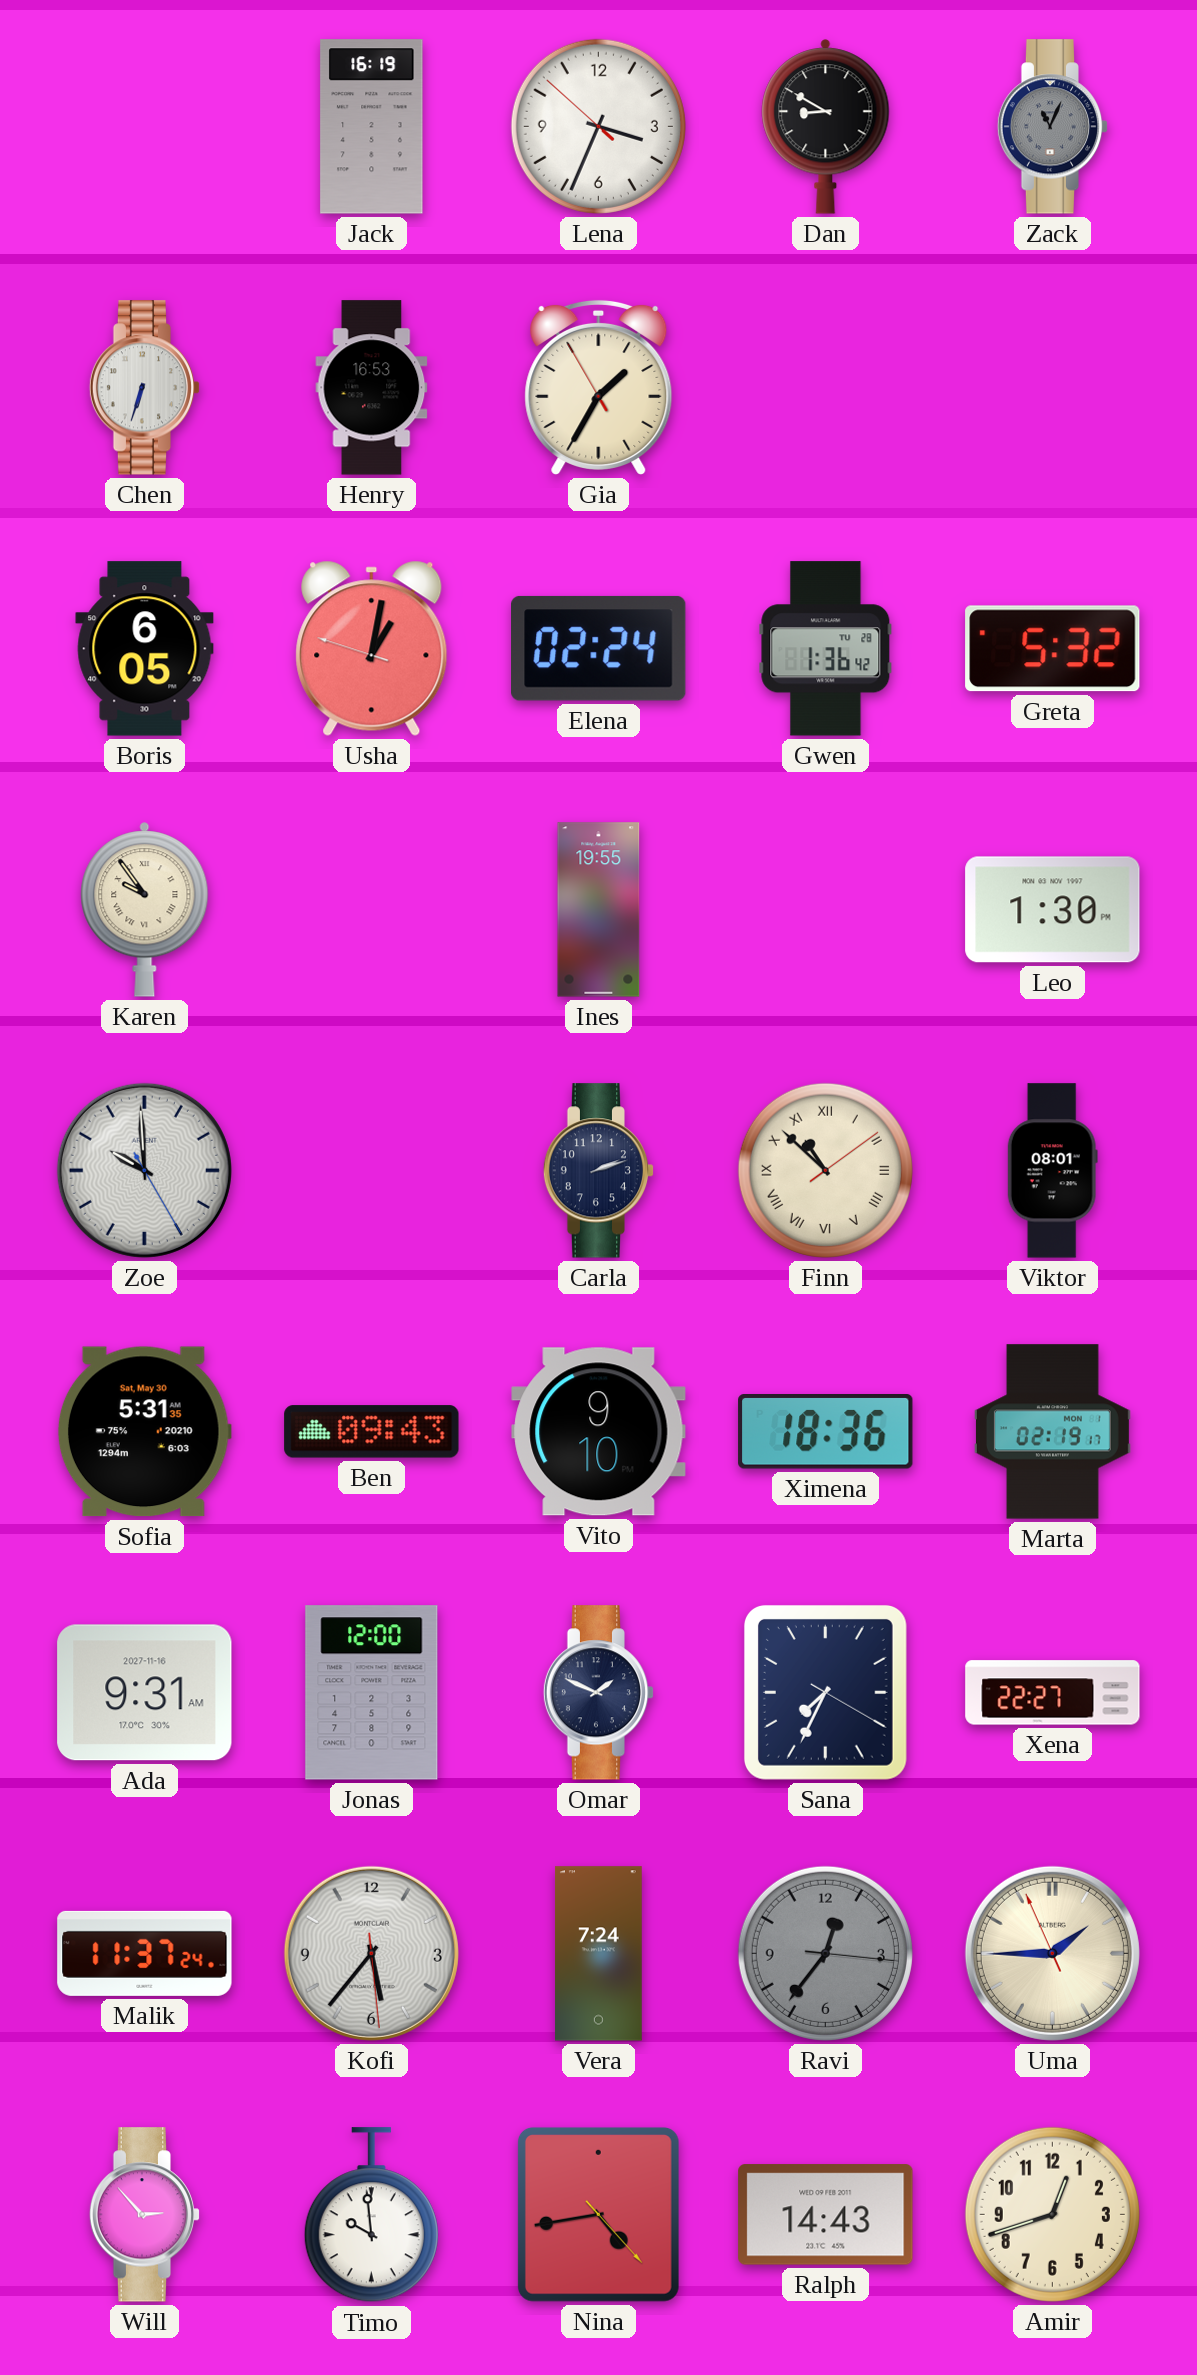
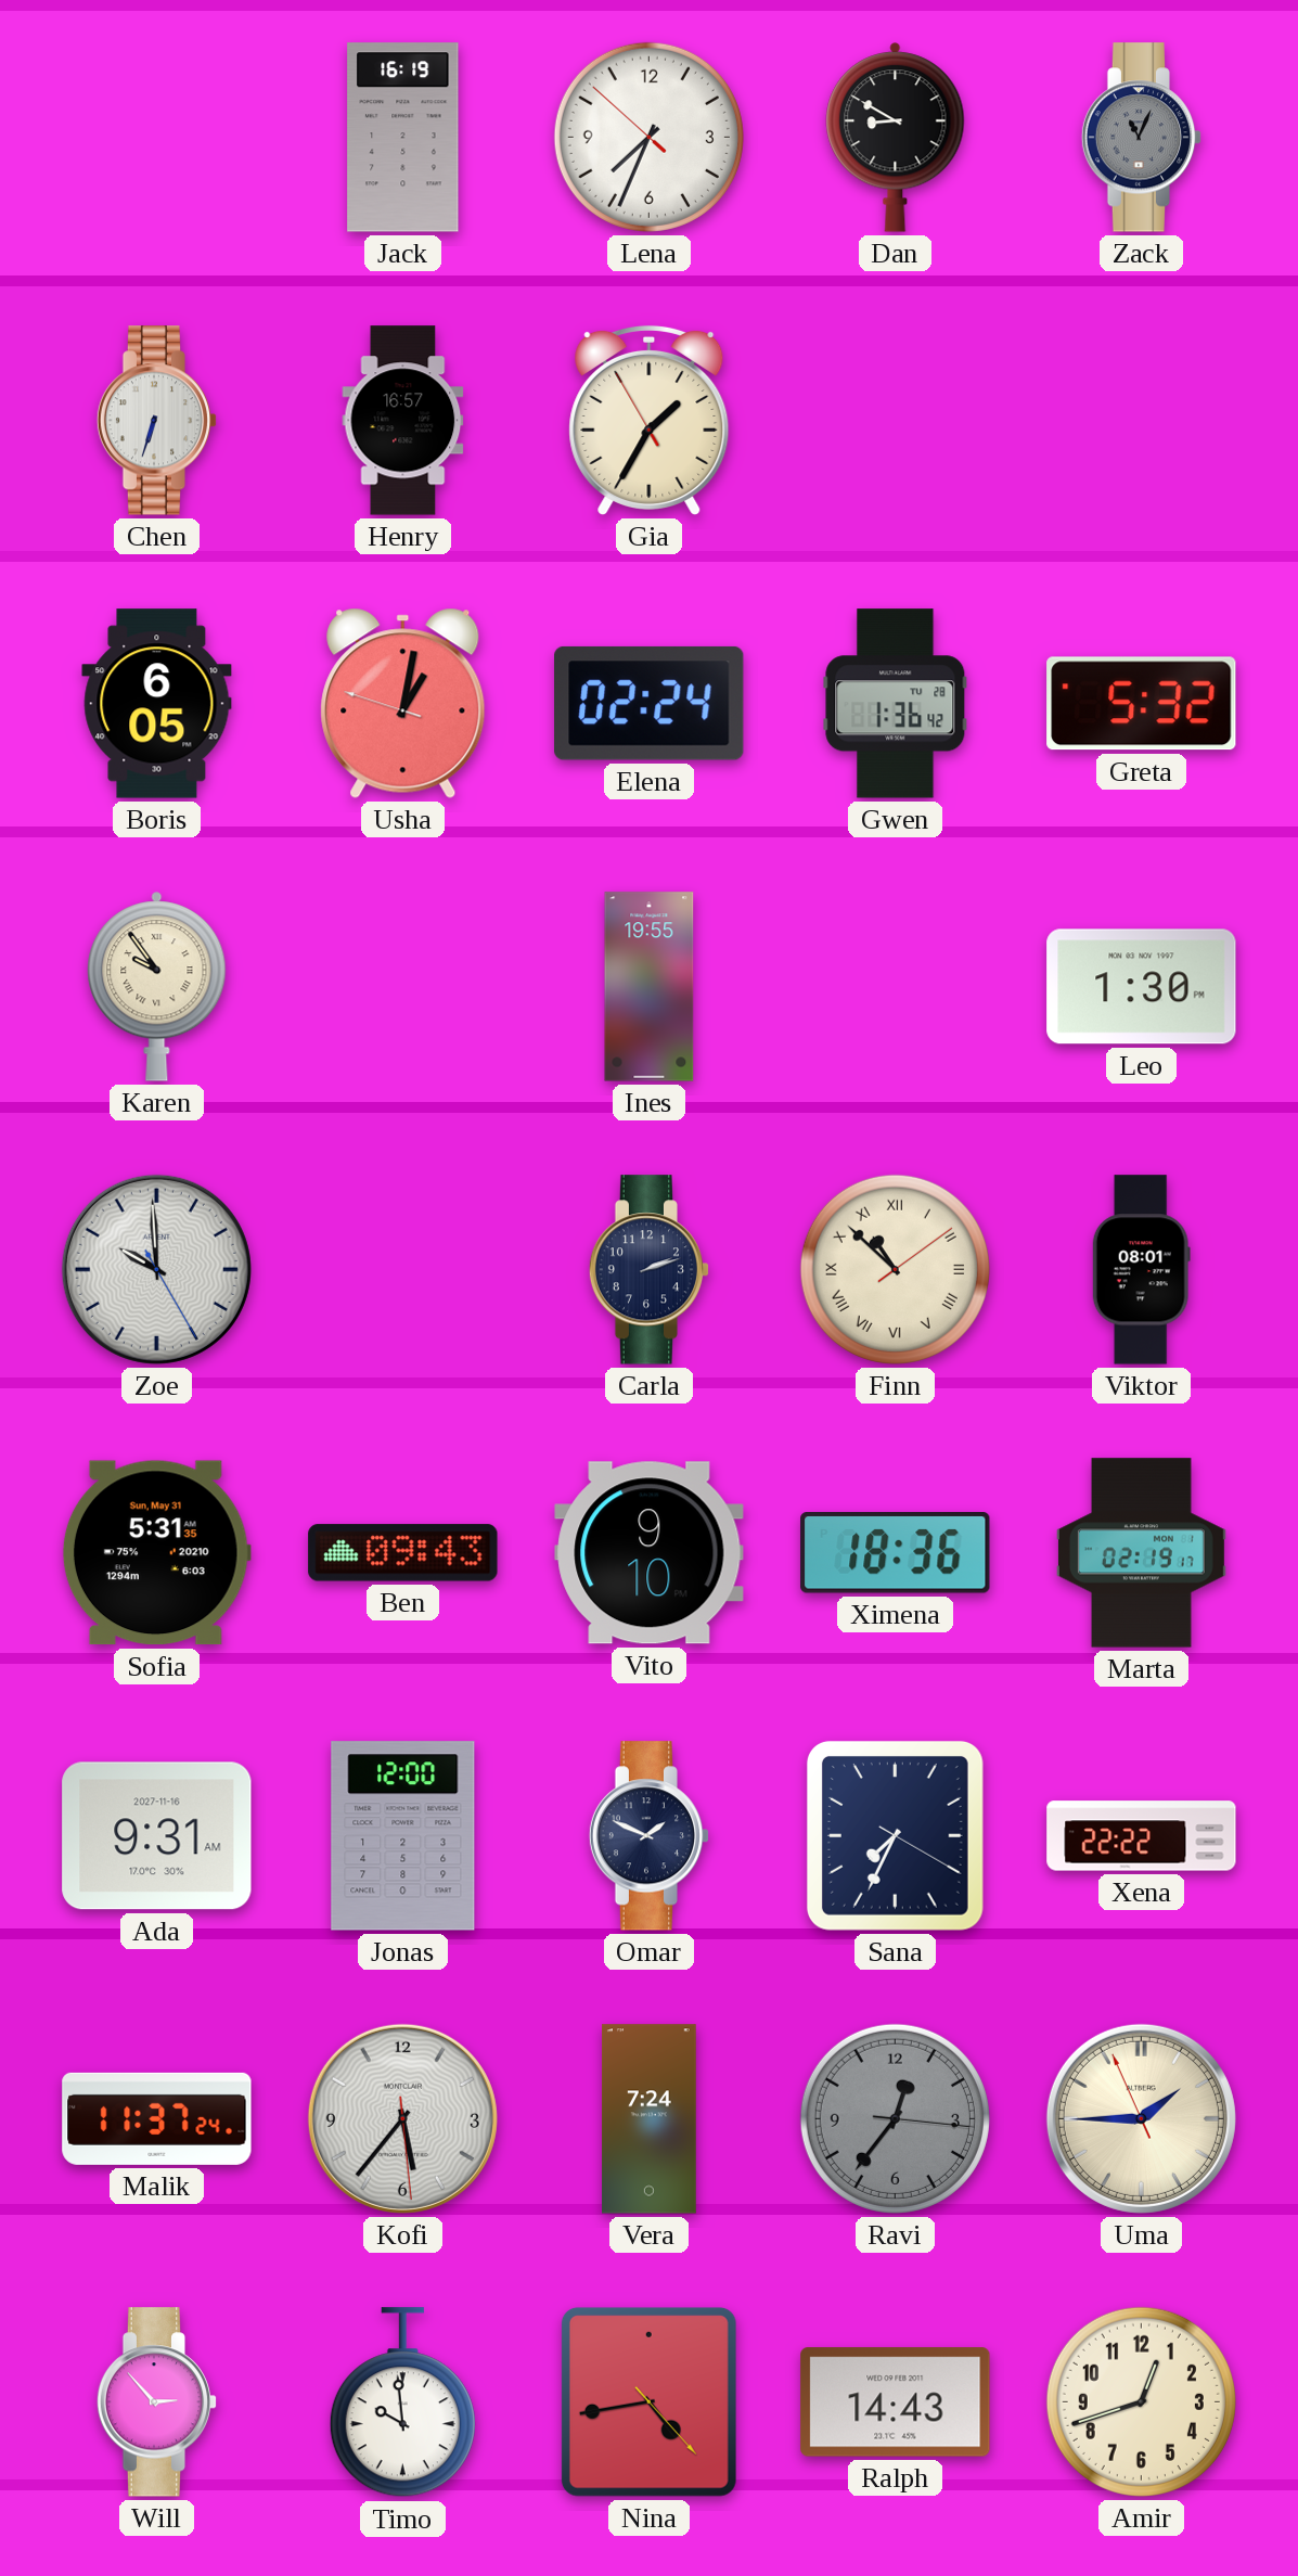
Lena: 3:33 -> 7:33 (648, 137)
Henry: 16:53 -> 16:57 (403, 421)
Sofia date: Sat, May 30 -> Sun, May 31 (156, 1553)
Xena: 22:27 -> 22:22 (1142, 1836)
